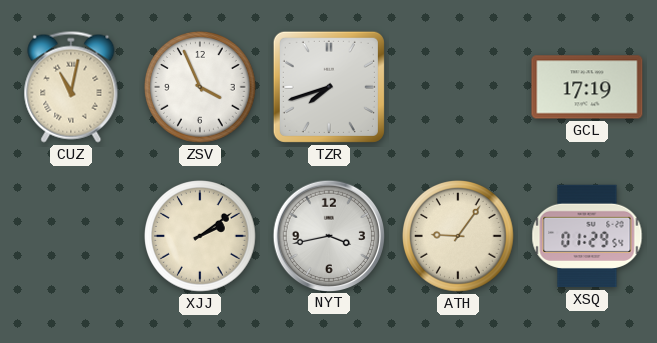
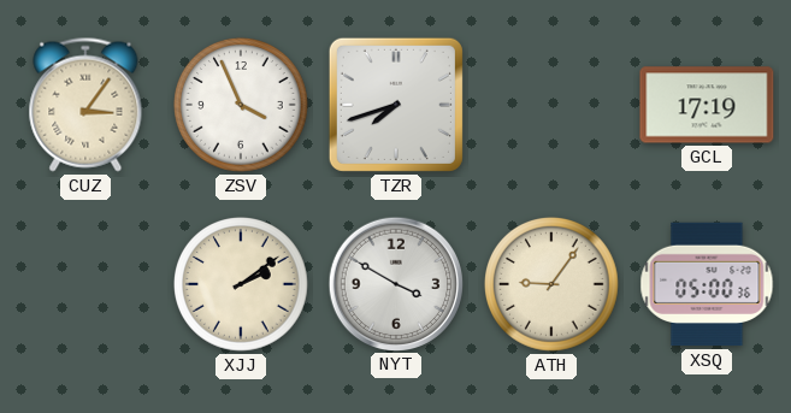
CUZ: 11:02 -> 3:06 (85, 105)
NYT: 3:43 -> 3:50 (395, 283)
XSQ: 01:29 -> 05:00 (707, 284)
